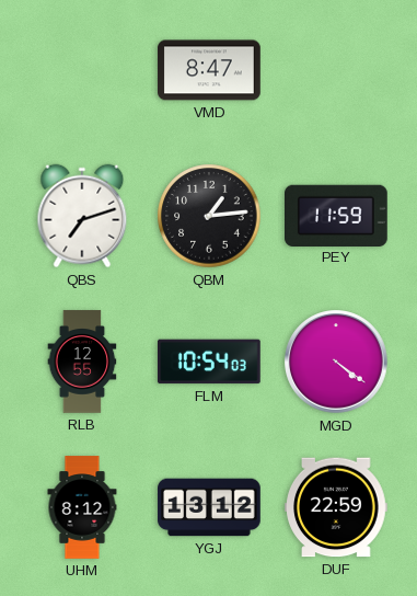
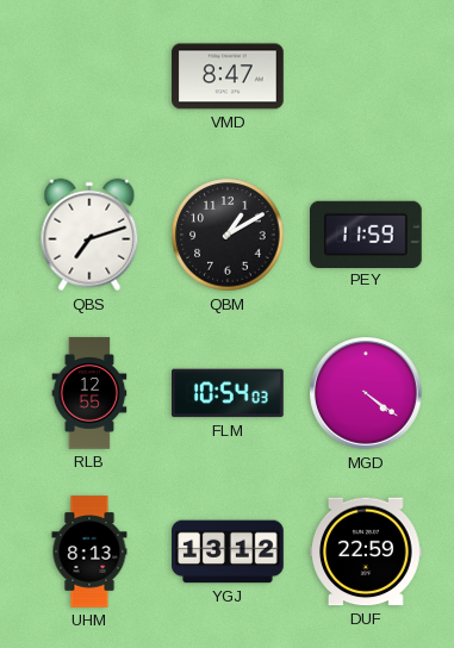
QBM: 1:14 -> 1:10 (228, 235)
UHM: 8:12 -> 8:13 (89, 552)
